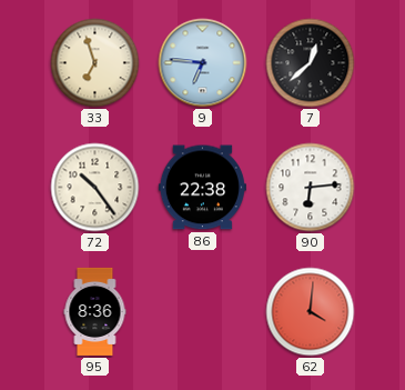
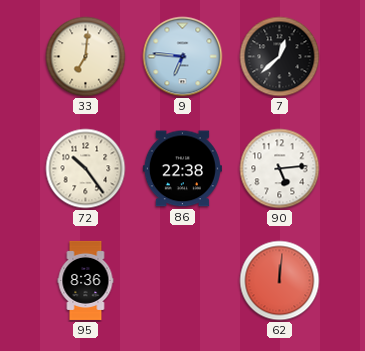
33: 6:57 -> 7:01 (86, 57)
90: 6:14 -> 5:14 (280, 169)
62: 4:01 -> 12:01 (280, 281)
